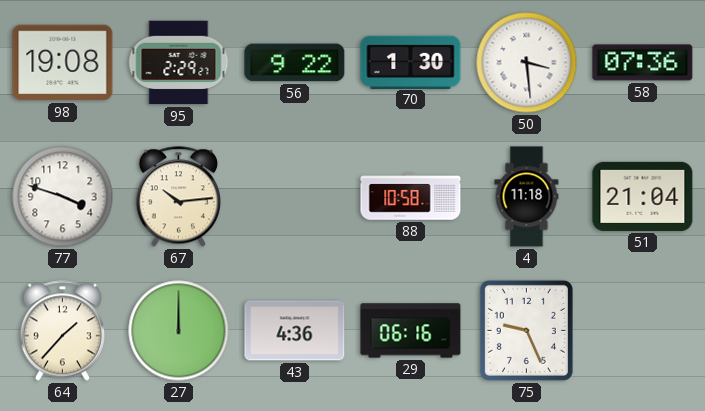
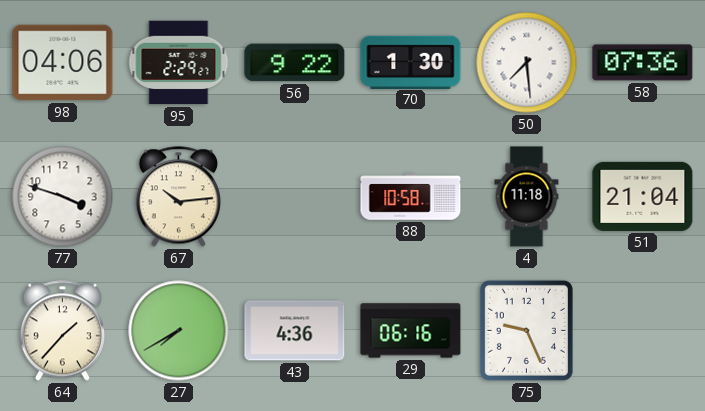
98: 19:08 -> 04:06 (63, 63)
50: 3:29 -> 7:29 (527, 63)
27: 12:00 -> 7:40 (179, 331)
